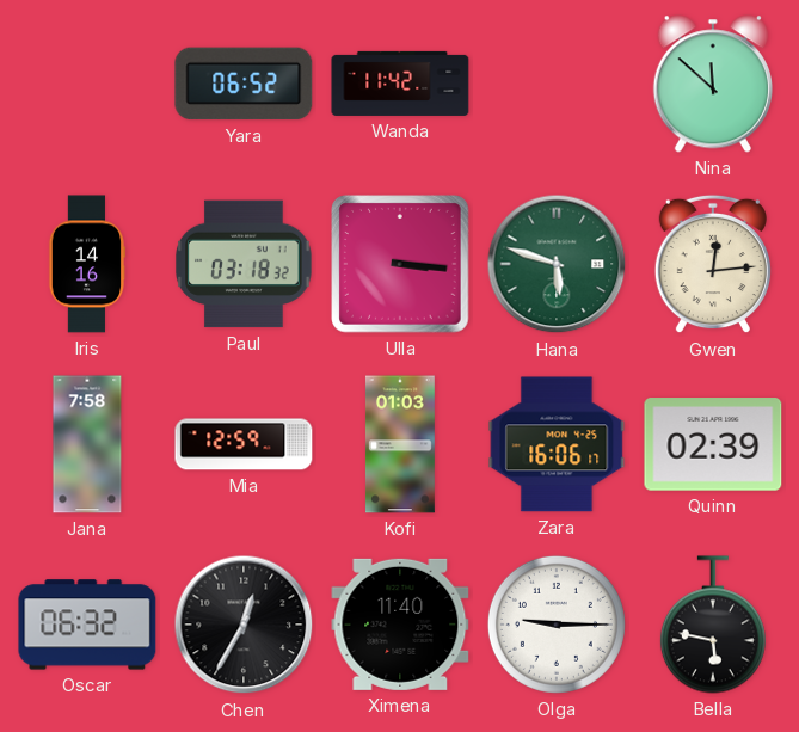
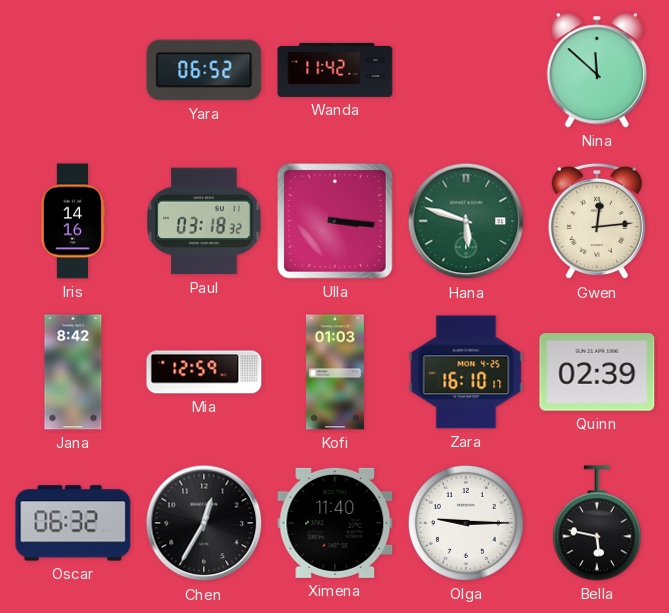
Jana: 7:58 -> 8:42 (73, 372)
Zara: 16:06 -> 16:10 (466, 372)
